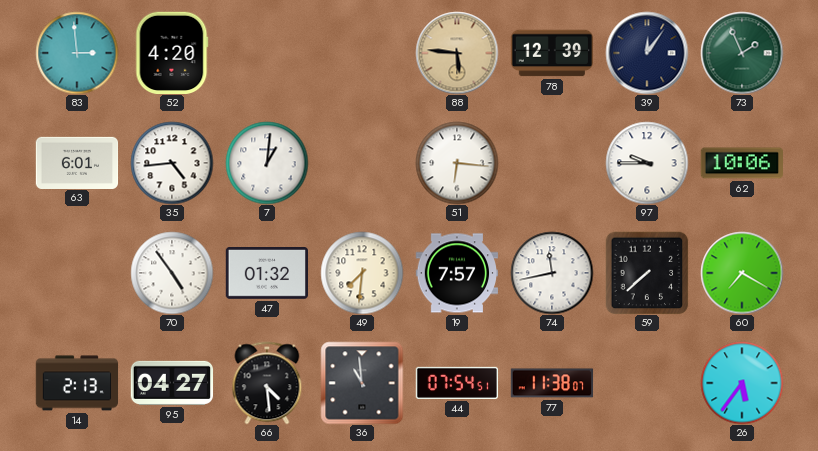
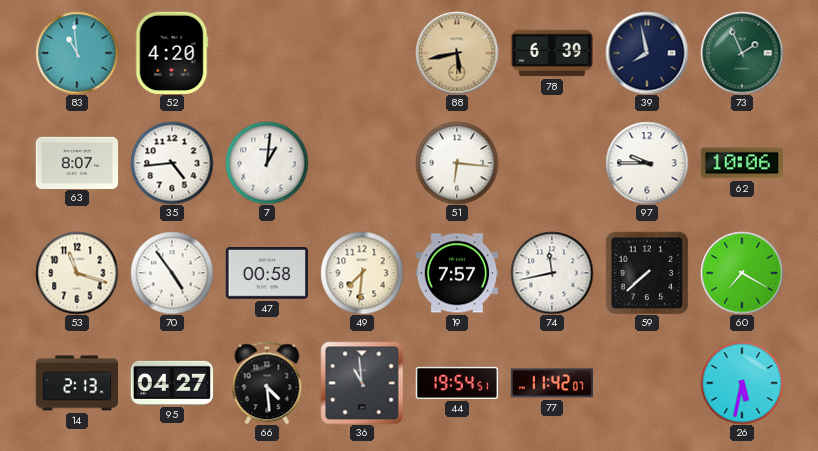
83: 2:59 -> 10:59 (77, 53)
88: 5:46 -> 5:43 (457, 53)
78: 12:39 -> 6:39 (552, 53)
39: 12:06 -> 7:58 (647, 53)
63: 6:01 -> 8:07 (77, 162)
53: none -> 11:18 (77, 273)
47: 01:32 -> 00:58 (266, 274)
44: 07:54 -> 19:54 (457, 383)
77: 11:38 -> 11:42 (552, 383)
26: 5:36 -> 5:32 (742, 383)
